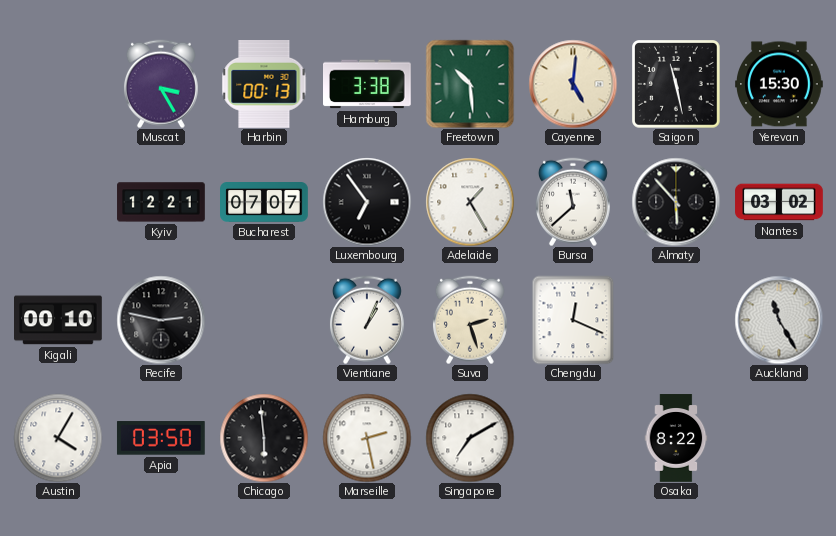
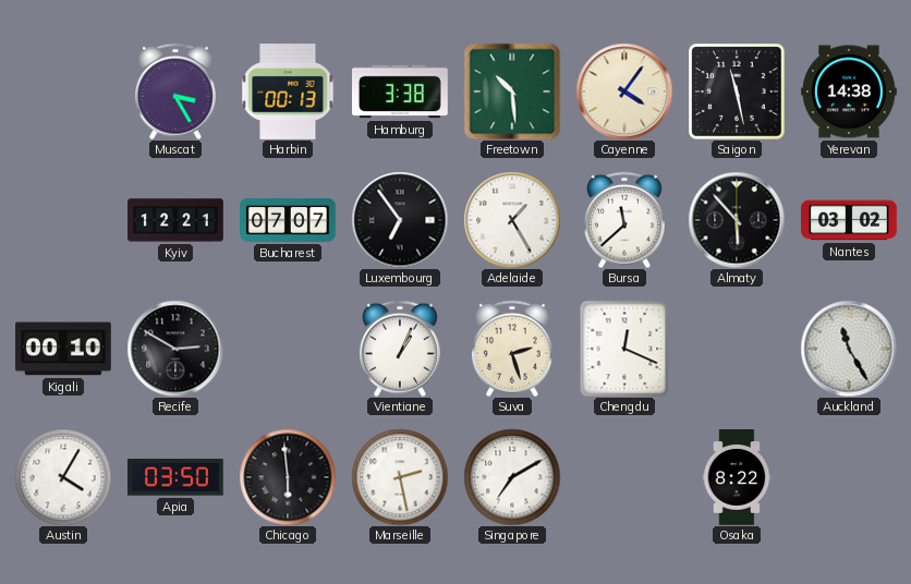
Cayenne: 5:01 -> 4:06 (624, 92)
Yerevan: 15:30 -> 14:38 (849, 92)
Recife: 2:47 -> 2:50 (175, 349)
